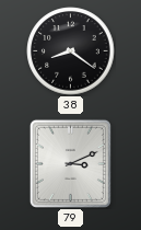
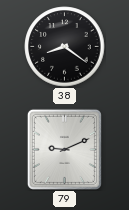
79: 3:11 -> 9:11 (64, 149)
